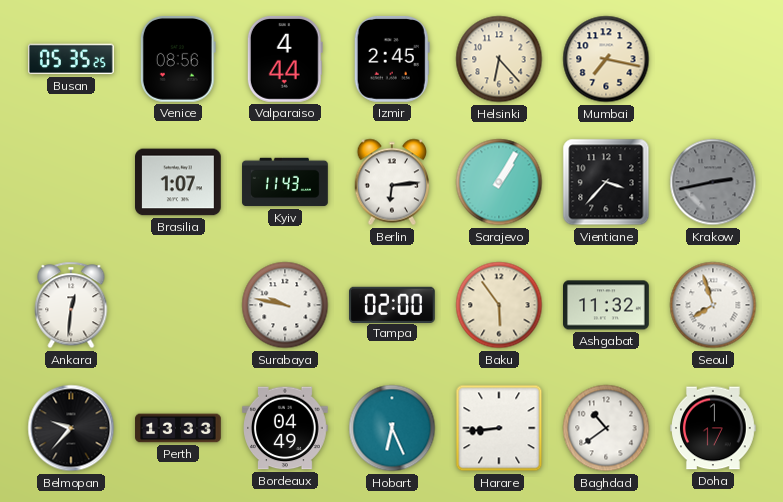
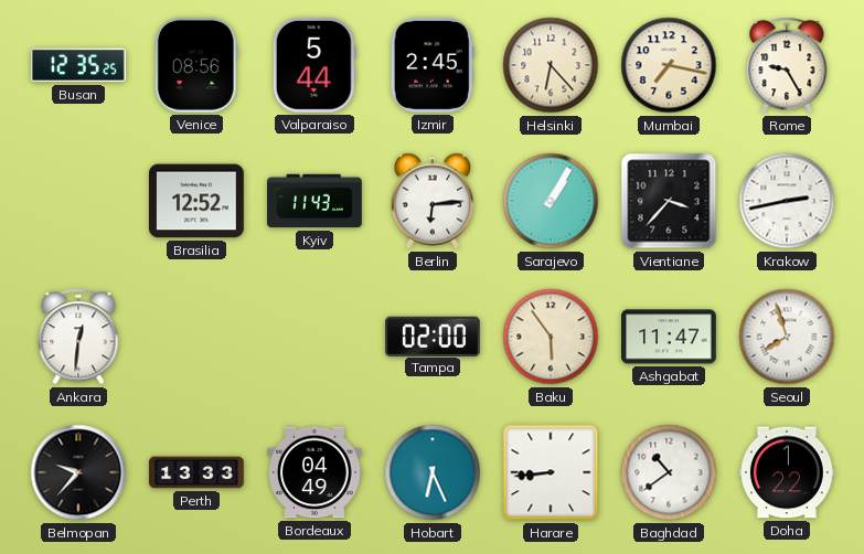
Busan: 05:35 -> 12:35 (79, 65)
Valparaiso: 4:44 -> 5:44 (314, 65)
Rome: none -> 9:25 (787, 65)
Brasilia: 1:07 -> 12:52 (198, 201)
Krakow dial: grey -> white (787, 201)
Surabaya: 9:47 -> none (285, 305)
Ashgabat: 11:32 -> 11:47 (670, 337)
Doha: 1:17 -> 1:22 (788, 472)
